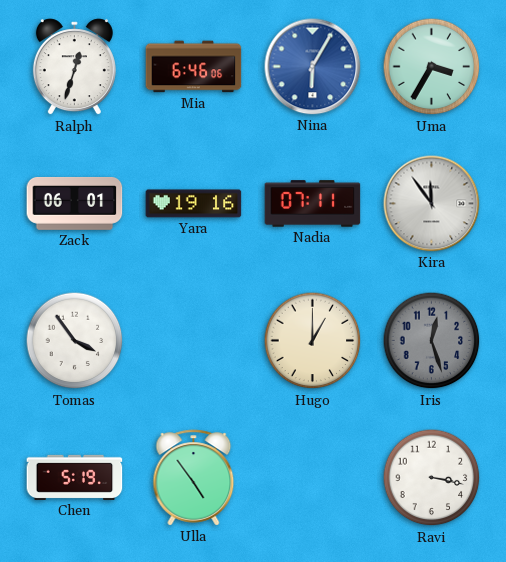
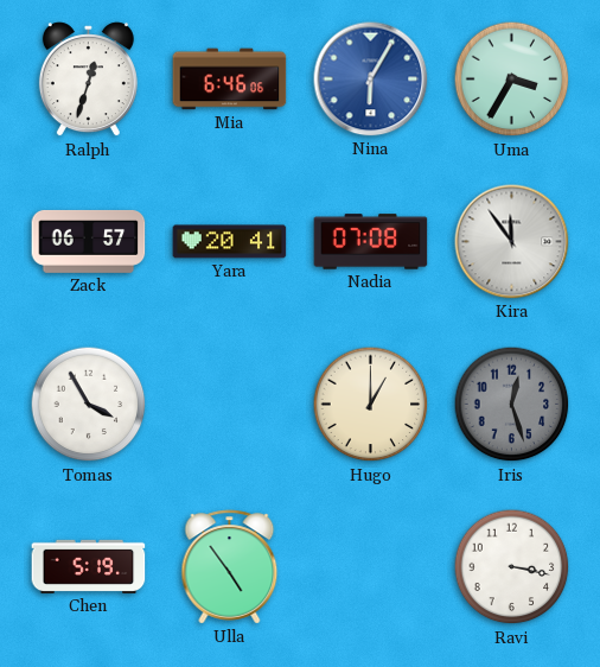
Zack: 06:01 -> 06:57 (89, 241)
Yara: 19:16 -> 20:41 (230, 242)
Nadia: 07:11 -> 07:08 (371, 242)
Tomas: 3:54 -> 3:55 (89, 405)
